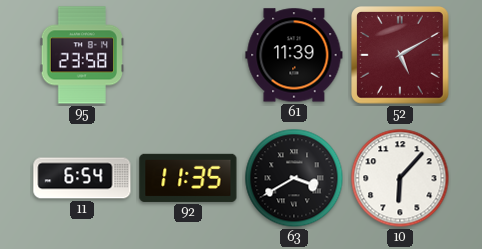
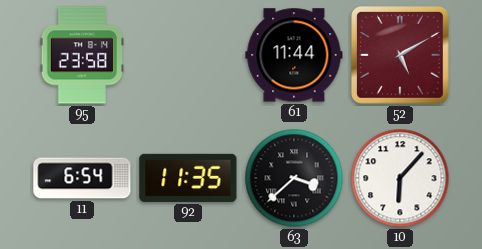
61: 11:39 -> 11:44 (294, 55)
63: 3:40 -> 3:38 (294, 178)
